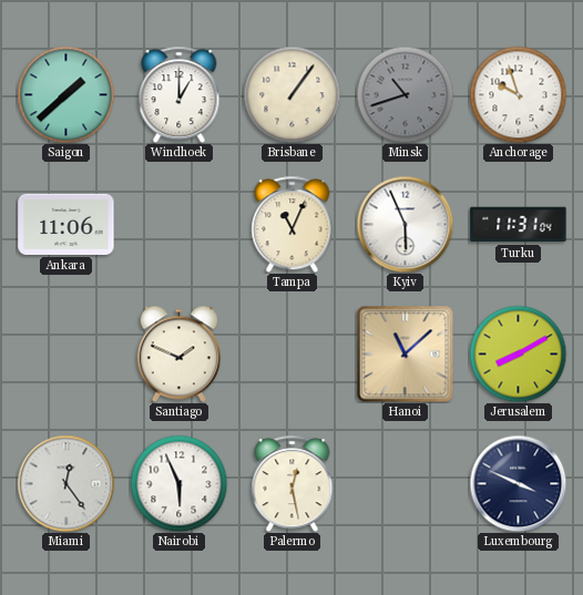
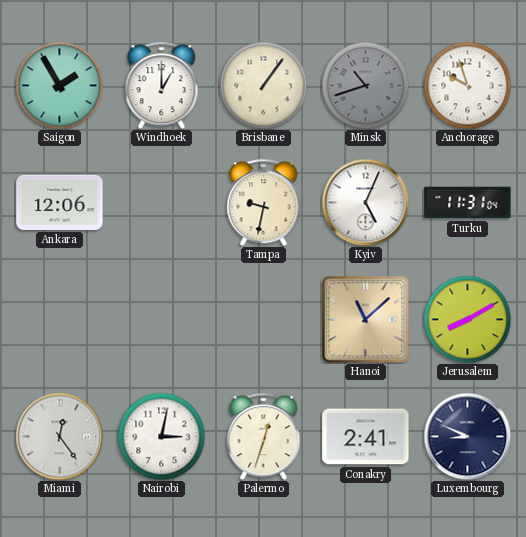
Saigon: 1:38 -> 1:55 (59, 85)
Ankara: 11:06 -> 12:06 (60, 202)
Tampa: 11:04 -> 9:32 (264, 202)
Kyiv: 5:56 -> 5:04 (365, 202)
Santiago: 1:49 -> none (178, 353)
Nairobi: 5:56 -> 3:02 (161, 436)
Palermo: 12:28 -> 12:33 (264, 436)
Conakry: none -> 2:41 (366, 437)
Luxembourg: 3:49 -> 8:49 (467, 436)
